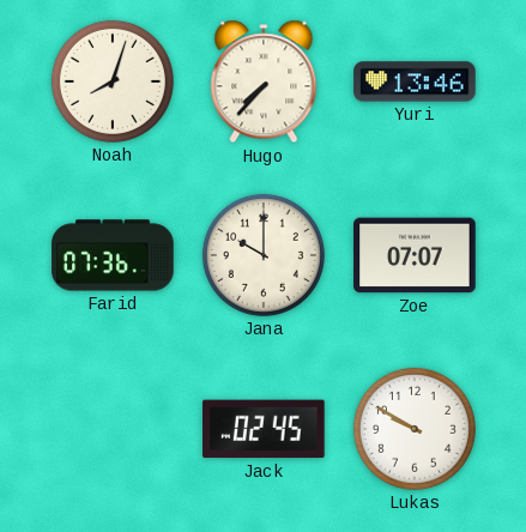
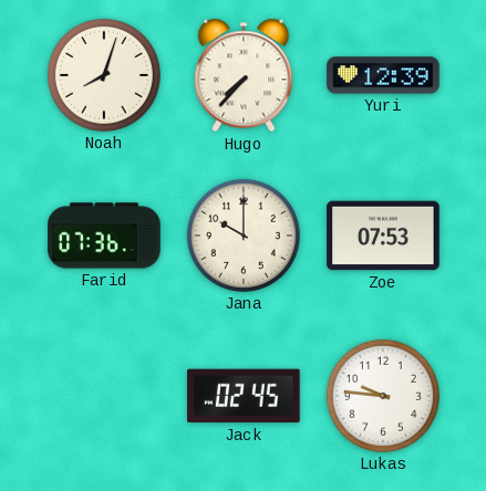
Yuri: 13:46 -> 12:39 (383, 75)
Zoe: 07:07 -> 07:53 (383, 236)
Lukas: 9:50 -> 9:46 (383, 396)
